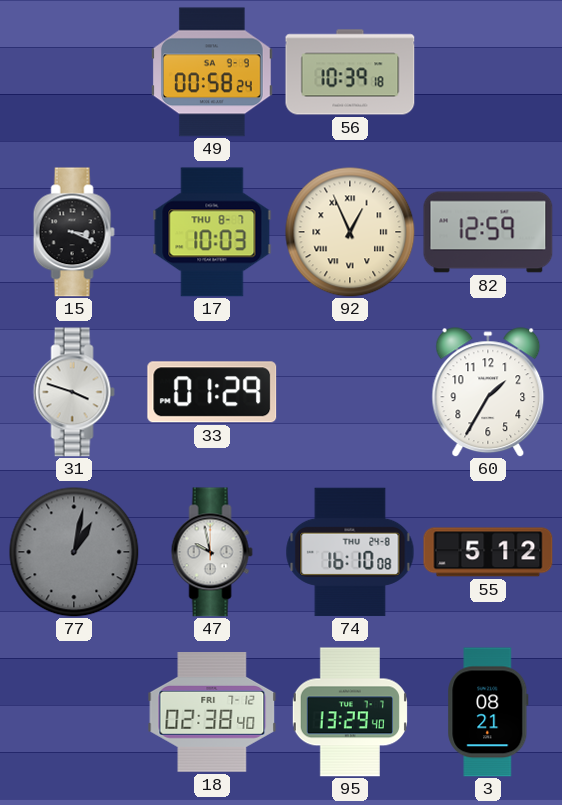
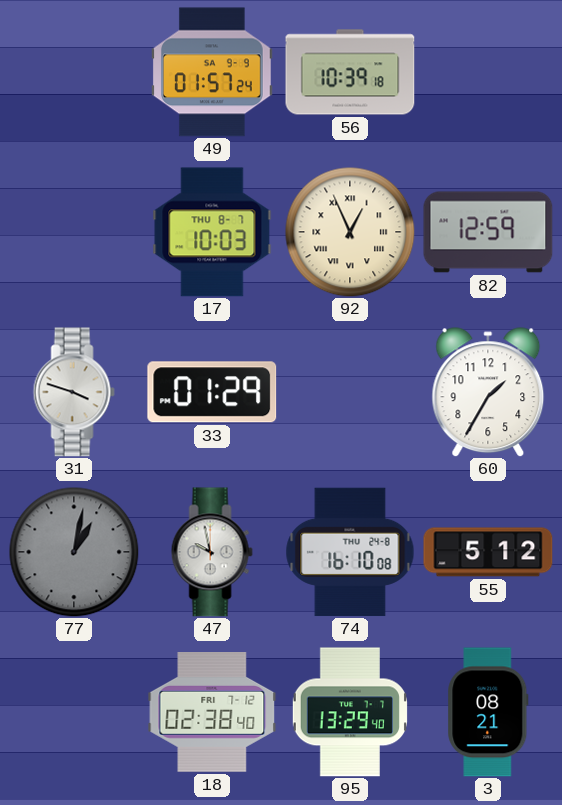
49: 00:58 -> 01:57 (212, 72)
15: 3:19 -> none (74, 232)
